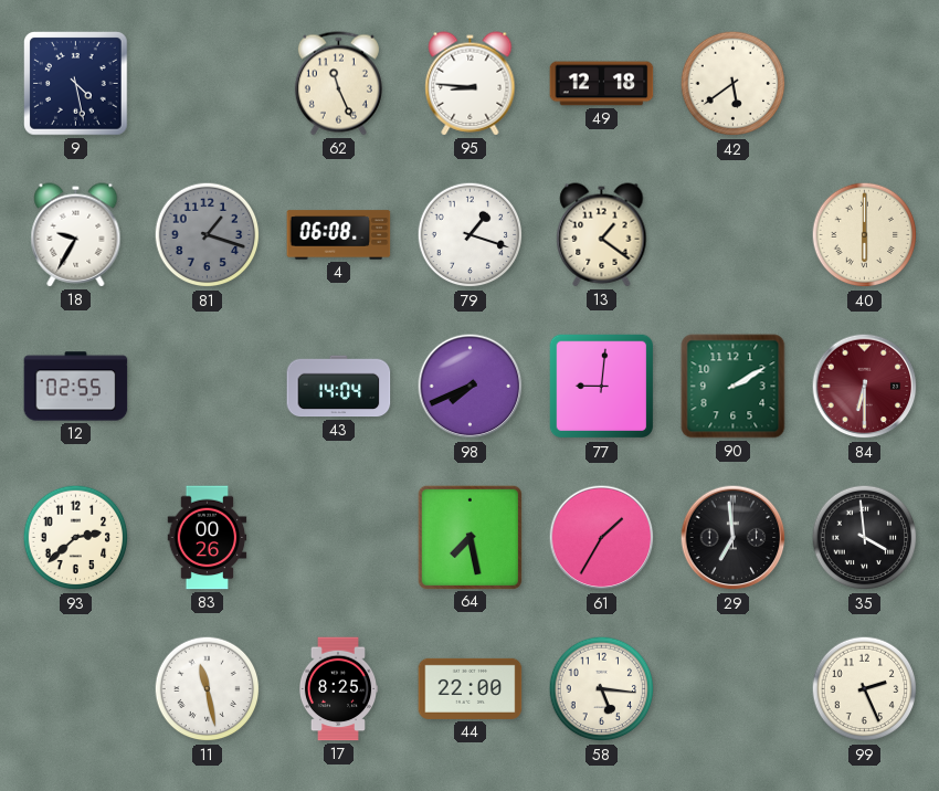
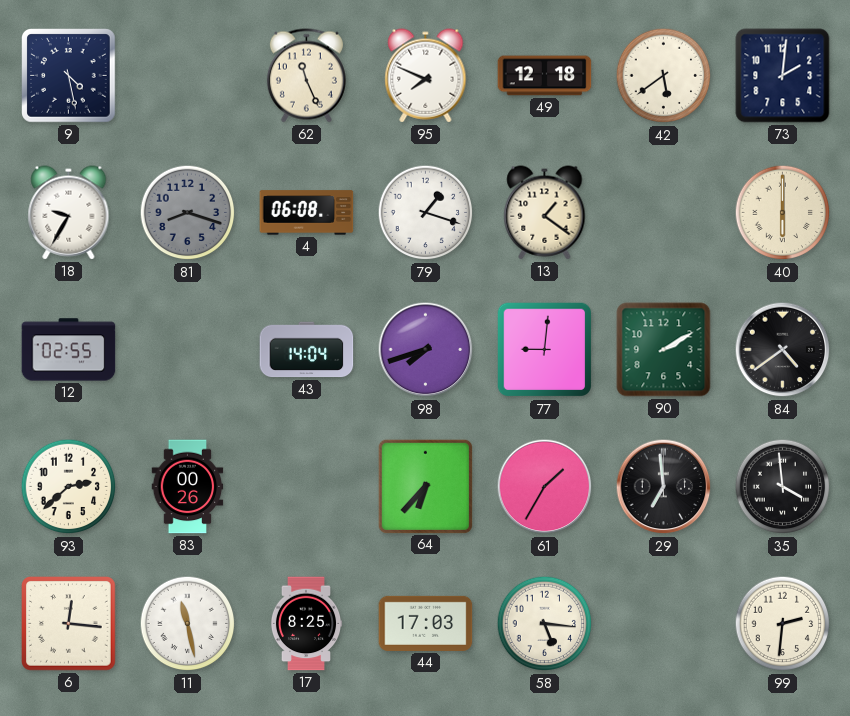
95: 8:46 -> 7:49 (426, 76)
73: none -> 2:01 (783, 76)
81: 1:18 -> 8:18 (188, 213)
98: 7:41 -> 7:42 (426, 350)
84: 6:30 -> 4:39 (783, 350)
84 dial: burgundy -> black (783, 350)
64: 7:28 -> 6:37 (425, 486)
6: none -> 12:16 (69, 624)
44: 22:00 -> 17:03 (426, 623)
99: 2:26 -> 2:31 (783, 624)
